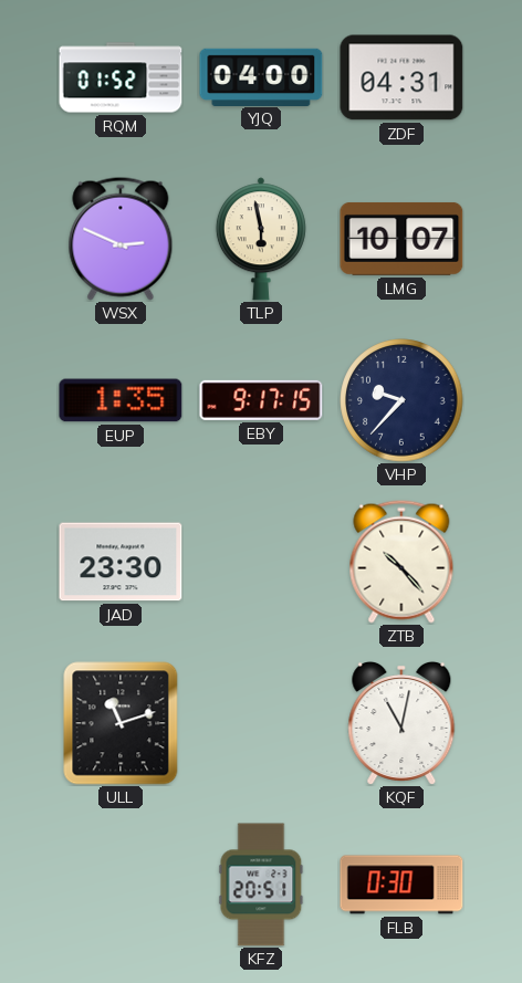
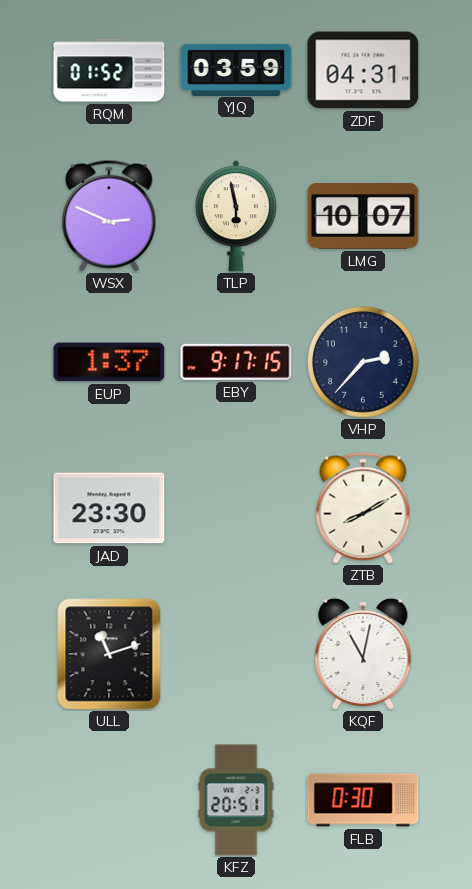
YJQ: 04:00 -> 03:59 (236, 69)
EUP: 1:35 -> 1:37 (109, 362)
VHP: 9:37 -> 2:37 (363, 362)
ZTB: 10:23 -> 8:10 (363, 508)
